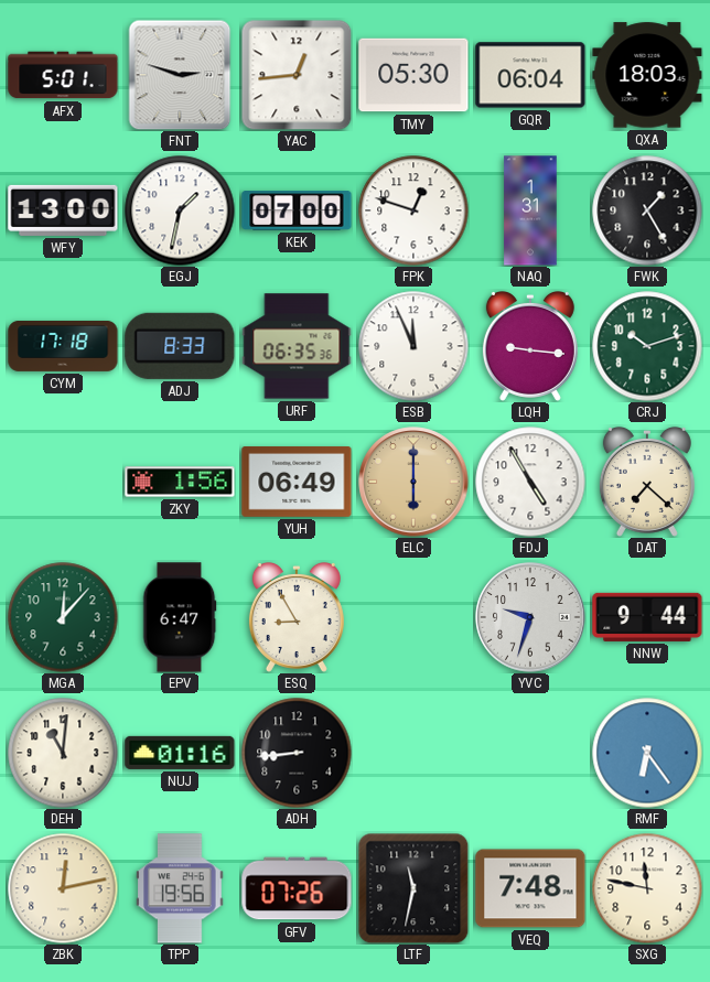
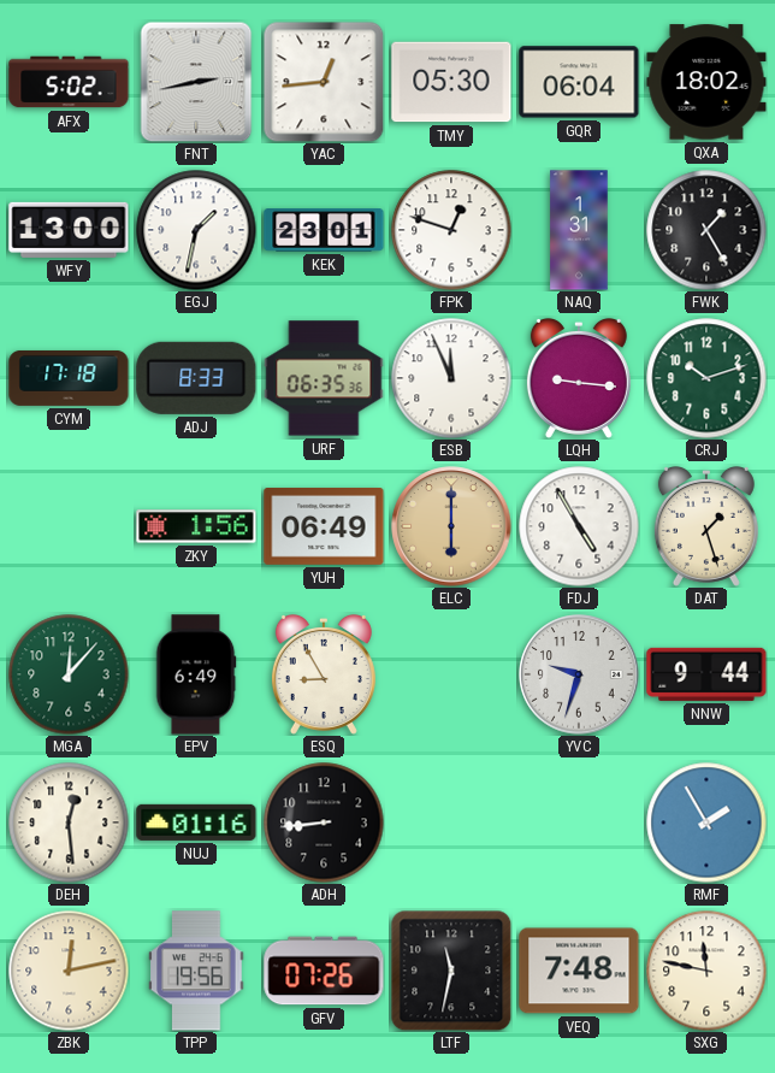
AFX: 5:01 -> 5:02 (69, 82)
FNT: 2:48 -> 2:43 (196, 82)
QXA: 18:03 -> 18:02 (706, 82)
KEK: 07:00 -> 23:01 (324, 230)
DAT: 7:22 -> 1:27 (706, 526)
EPV: 6:47 -> 6:49 (196, 674)
DEH: 11:01 -> 12:29 (69, 823)
RMF: 6:24 -> 1:55 (706, 823)
